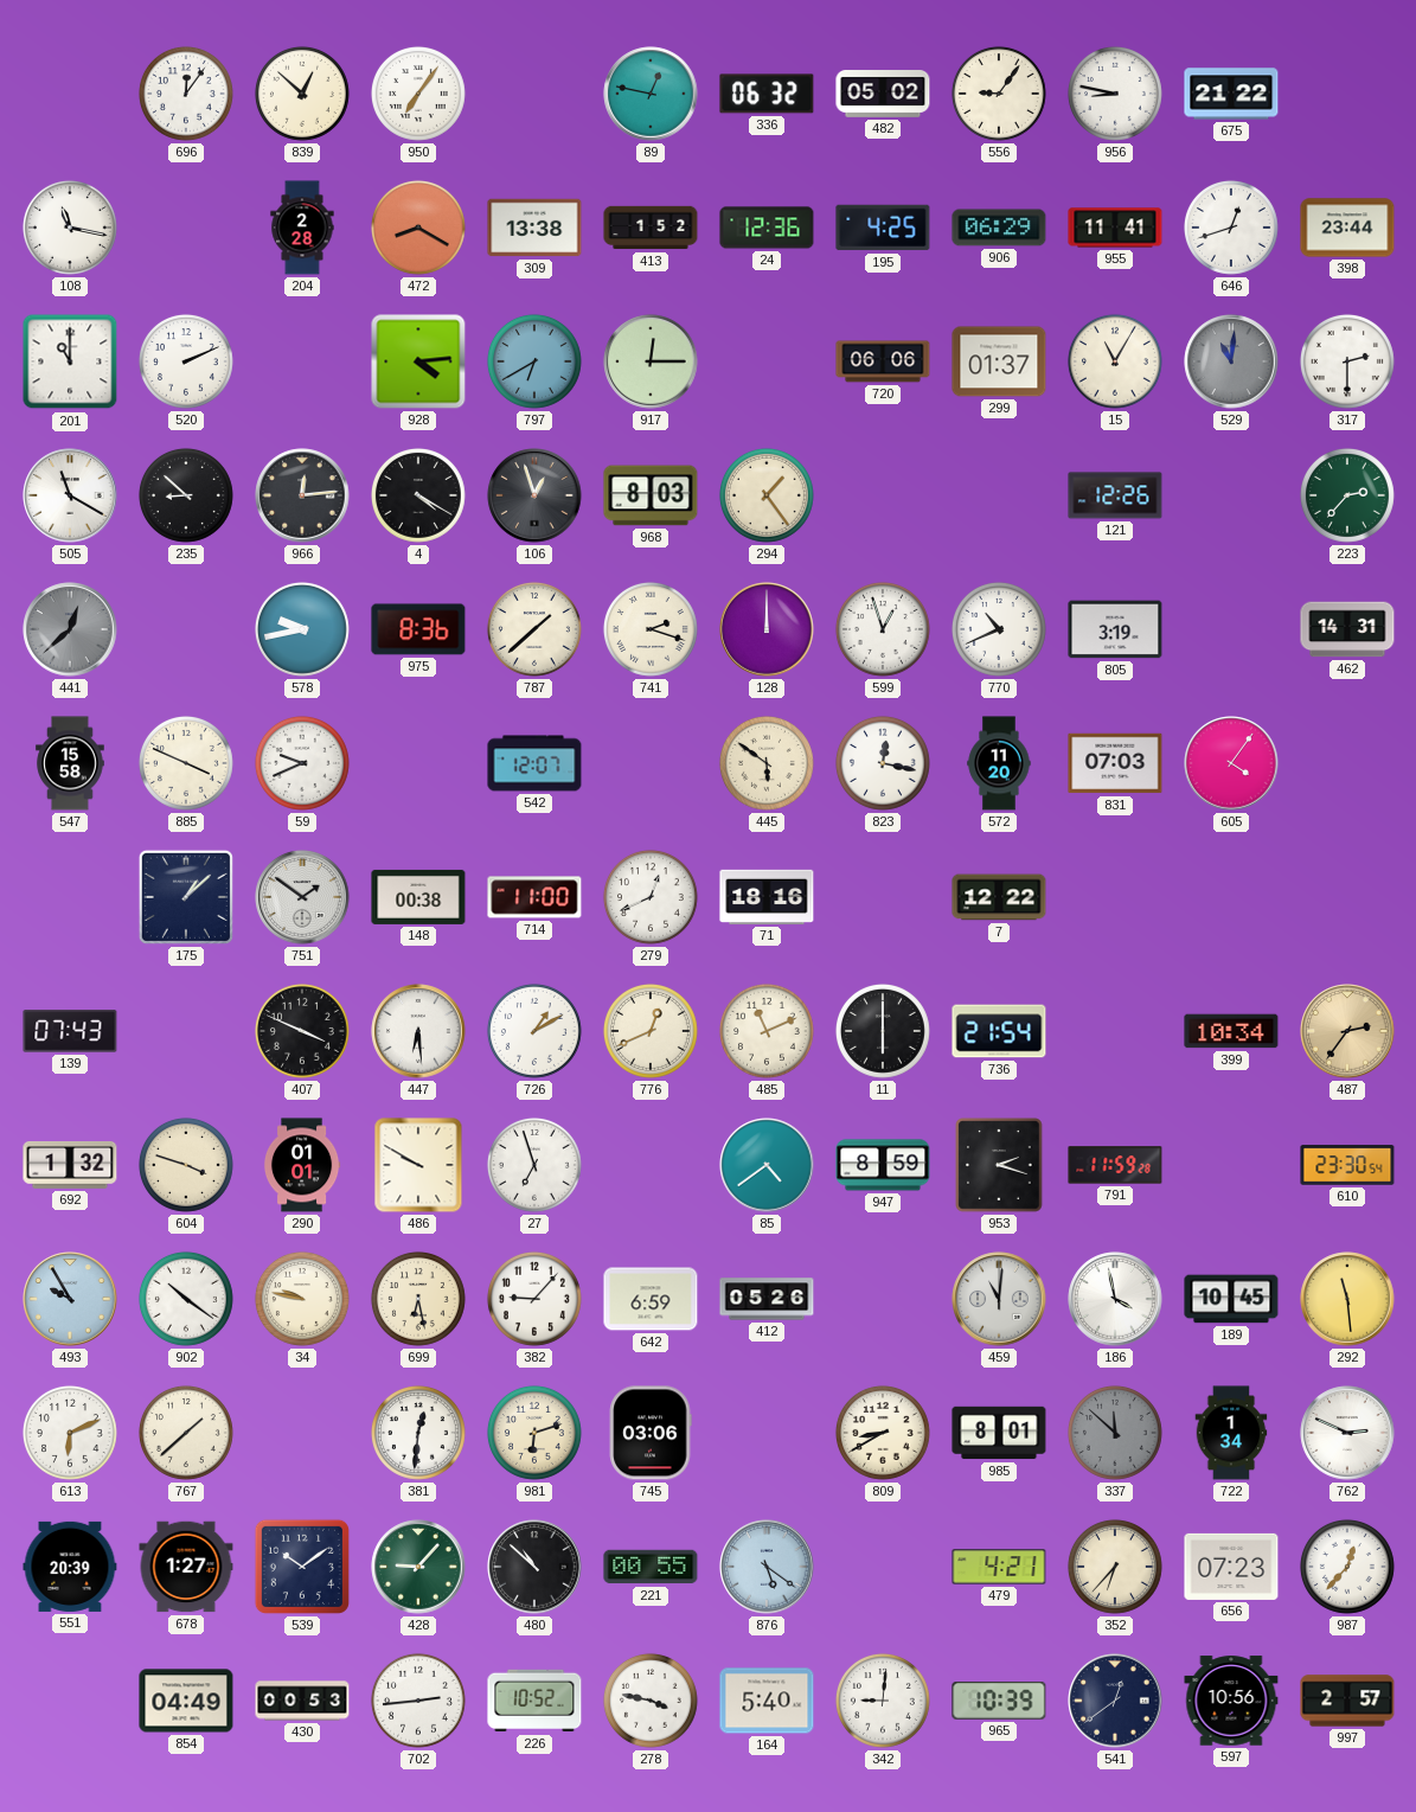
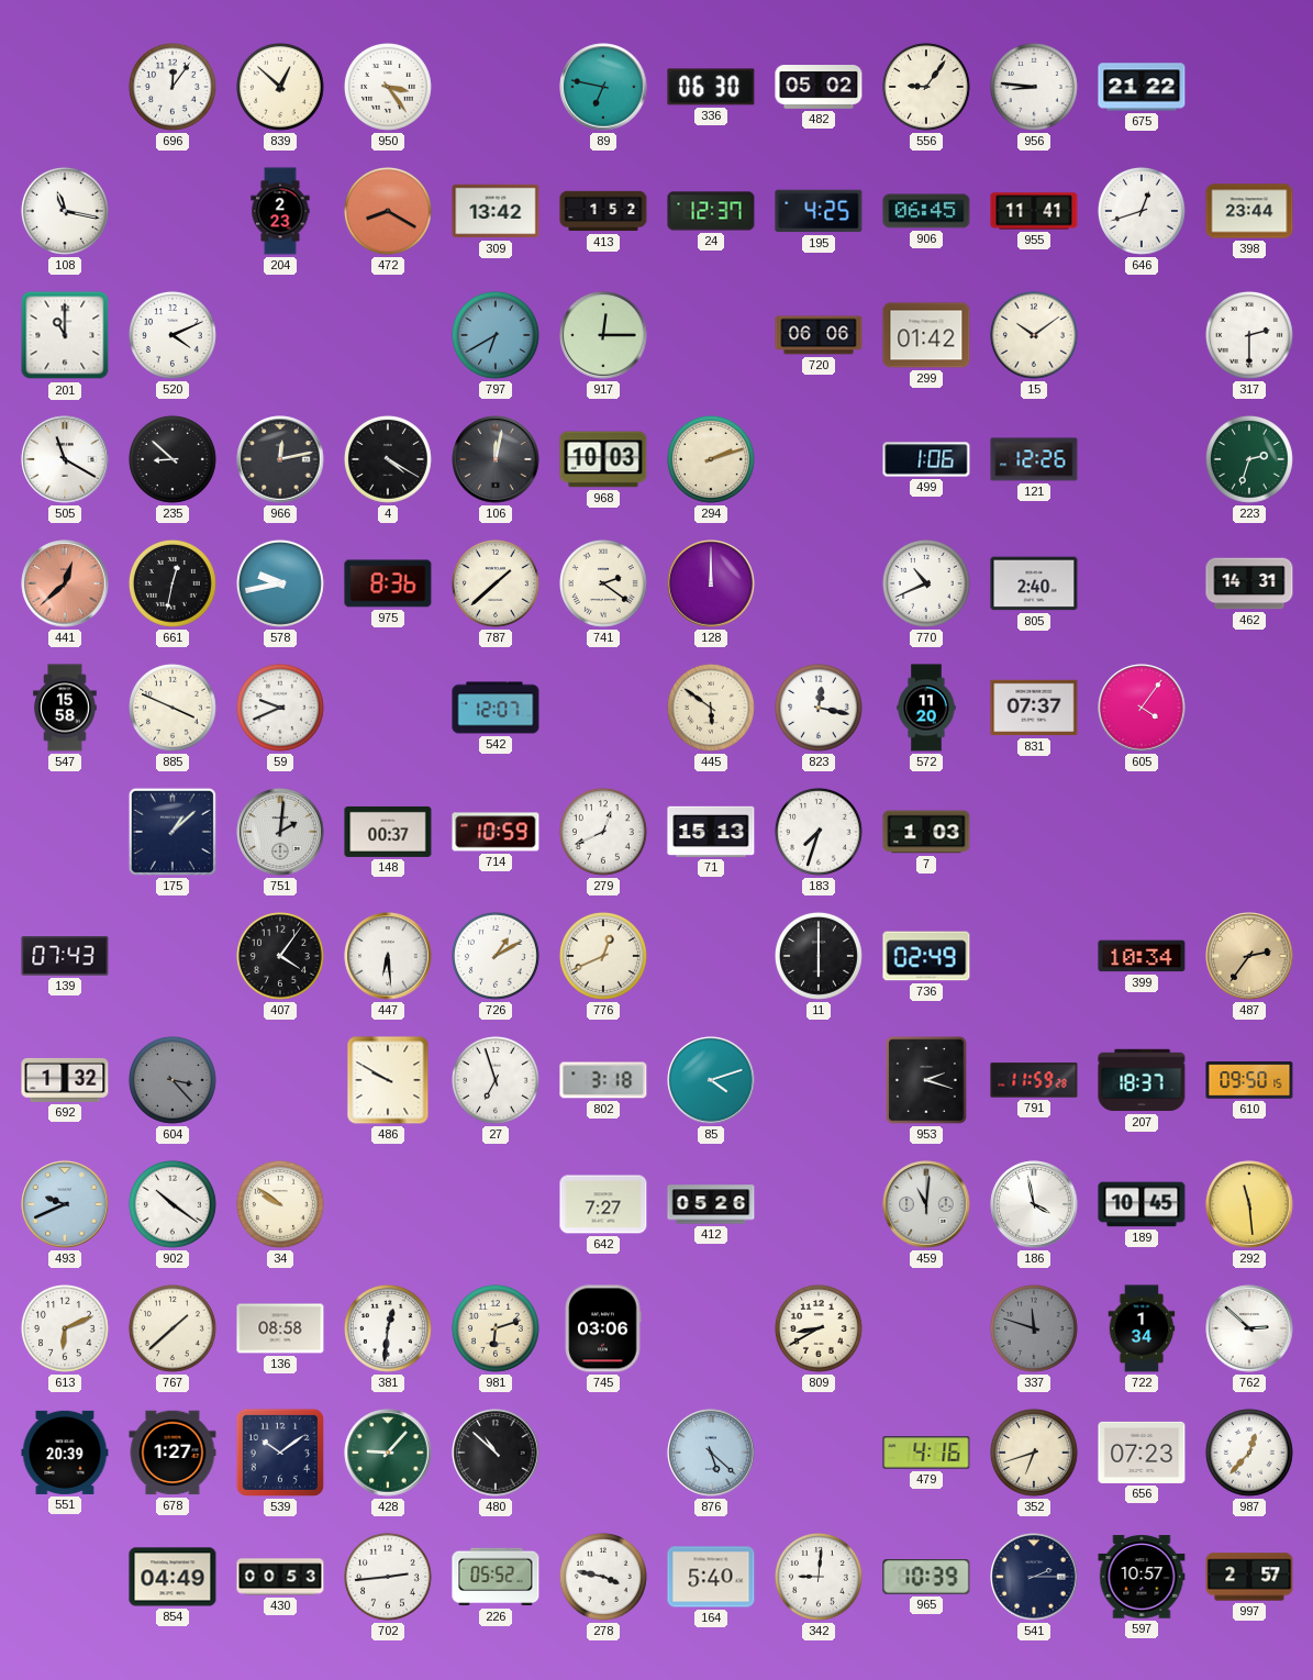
950: 7:06 -> 3:24 (388, 87)
89: 12:47 -> 6:47 (603, 87)
336: 06:32 -> 06:30 (711, 87)
956: 8:47 -> 8:46 (1034, 87)
204: 2:28 -> 2:23 (280, 211)
309: 13:38 -> 13:42 (496, 211)
24: 12:36 -> 12:37 (711, 211)
906: 06:29 -> 06:45 (926, 211)
520: 2:11 -> 4:11 (173, 335)
928: 4:14 -> none (418, 361)
299: 01:37 -> 01:42 (926, 335)
15: 11:05 -> 10:09 (1034, 335)
529: 11:01 -> none (1231, 361)
966: 12:14 -> 12:13 (280, 459)
106: 12:57 -> 12:02 (496, 459)
968: 8:03 -> 10:03 (603, 459)
294: 1:24 -> 2:12 (711, 459)
499: none -> 1:06 (926, 459)
223: 2:37 -> 2:33 (1249, 459)
441 dial: grey -> salmon (65, 583)
661: none -> 12:32 (173, 583)
741: 2:18 -> 2:21 (603, 583)
599: 12:57 -> none (883, 629)
805: 3:19 -> 2:40 (1034, 583)
831: 07:03 -> 07:37 (1034, 708)
751: 1:51 -> 2:01 (280, 832)
148: 00:38 -> 00:37 (388, 832)
714: 11:00 -> 10:59 (496, 832)
71: 18:16 -> 15:13 (711, 832)
183: none -> 7:33 (819, 832)
7: 12:22 -> 1:03 (926, 832)
407: 3:49 -> 4:06 (280, 956)
485: 11:11 -> none (767, 1031)
736: 21:54 -> 02:49 (926, 956)
604: 3:48 -> 3:23 (173, 1080)
604 dial: cream -> grey (173, 1080)
290: 01:01 -> none (302, 1165)
802: none -> 3:18 (603, 1080)
85: 4:39 -> 4:12 (711, 1080)
947: 8:59 -> none (883, 1165)
207: none -> 18:37 (1142, 1080)
610: 23:30 -> 09:50 (1249, 1080)
493: 9:55 -> 9:41 (65, 1204)
34: 9:47 -> 9:51 (280, 1204)
699: 6:28 -> none (418, 1299)
382: 9:07 -> none (534, 1299)
642: 6:59 -> 7:27 (603, 1204)
136: none -> 08:58 (280, 1328)
985: 8:01 -> none (999, 1433)
337: 11:52 -> 11:48 (1034, 1328)
762: 2:49 -> 2:52 (1249, 1328)
221: 00:55 -> none (651, 1567)
876: 5:21 -> 5:22 (711, 1453)
479: 4:21 -> 4:16 (926, 1453)
352: 6:37 -> 6:42 (1034, 1453)
226: 10:52 -> 05:52 (496, 1577)
541: 12:39 -> 2:15 (1034, 1577)
597: 10:56 -> 10:57 (1142, 1577)
